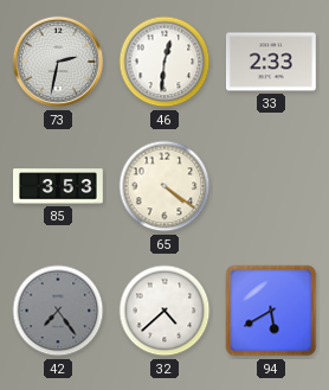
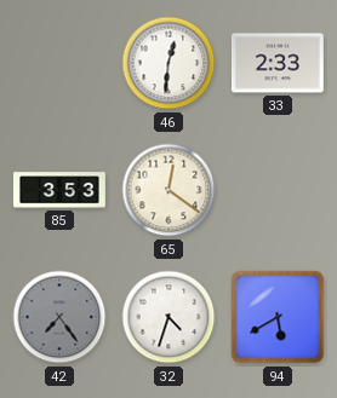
73: 2:32 -> none (58, 62)
65: 4:21 -> 12:21 (168, 190)
32: 4:38 -> 4:33 (168, 317)
